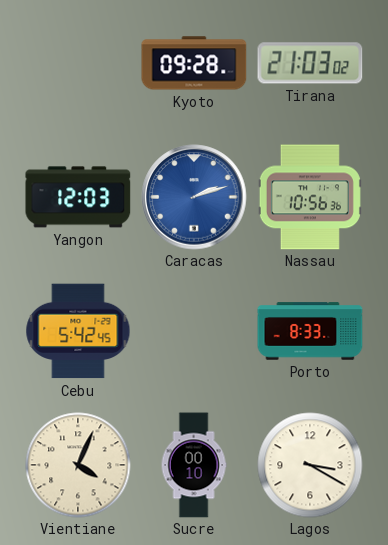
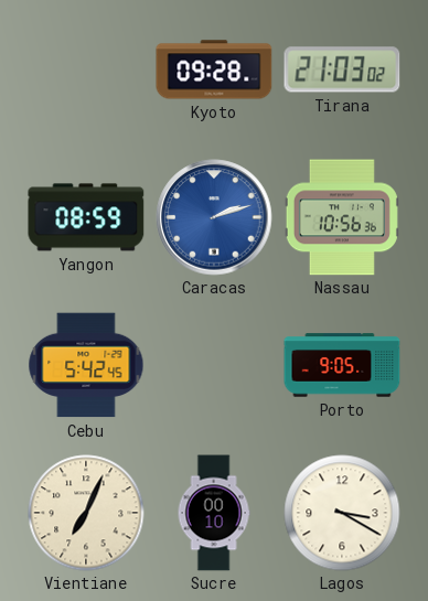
Yangon: 12:03 -> 08:59 (86, 217)
Porto: 8:33 -> 9:05 (342, 365)
Vientiane: 4:04 -> 7:04 (86, 513)
